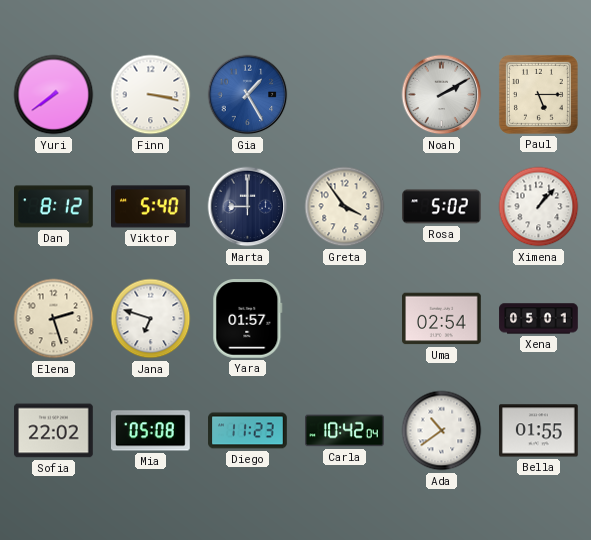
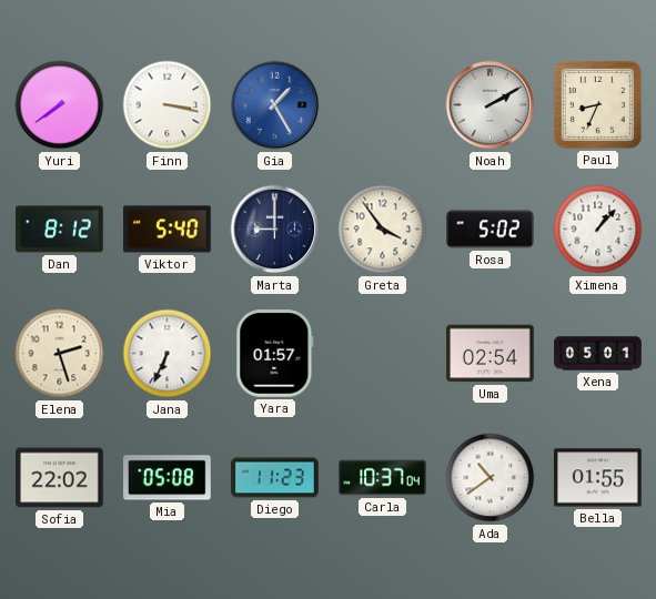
Paul: 5:15 -> 8:34 (597, 104)
Jana: 6:48 -> 6:34 (168, 354)
Carla: 10:42 -> 10:37 (383, 478)
